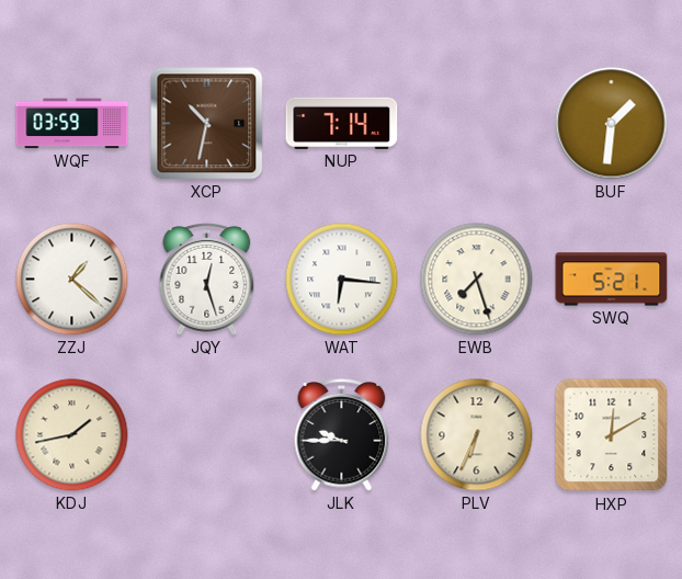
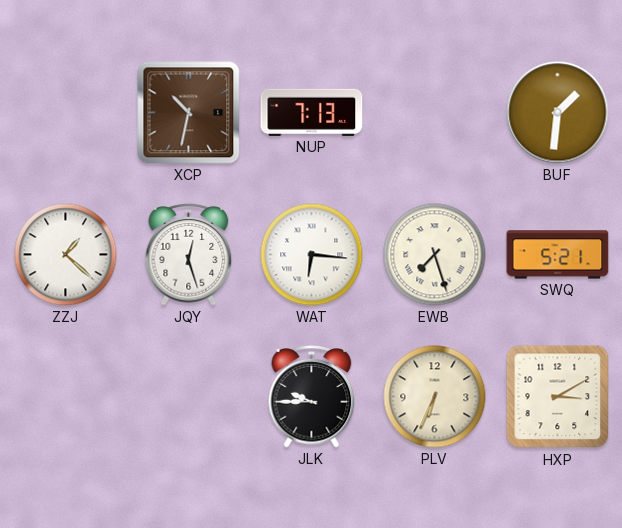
WQF: 03:59 -> none (72, 124)
NUP: 7:14 -> 7:13 (312, 112)
KDJ: 1:43 -> none (72, 435)
HXP: 12:10 -> 3:10 (558, 397)
